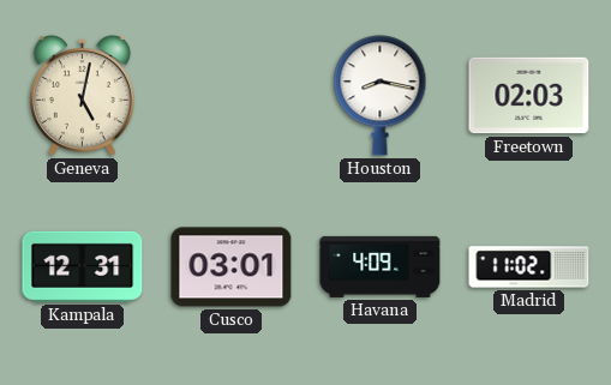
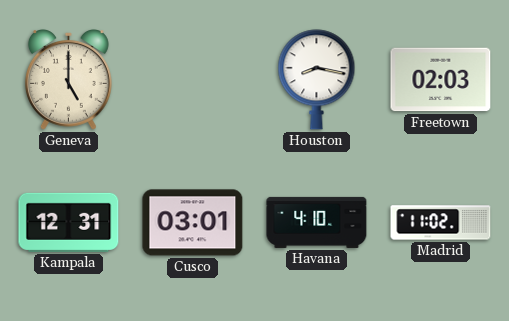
Geneva: 5:02 -> 5:00 (68, 80)
Havana: 4:09 -> 4:10 (317, 222)
